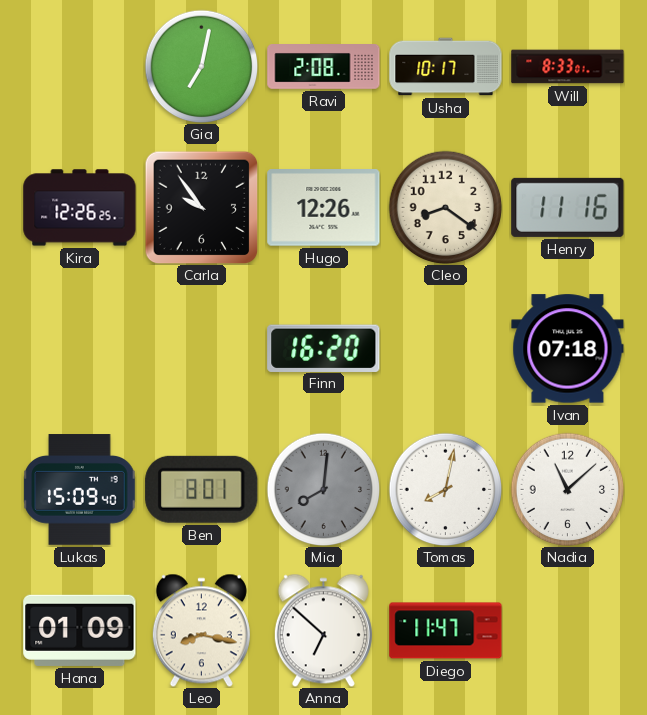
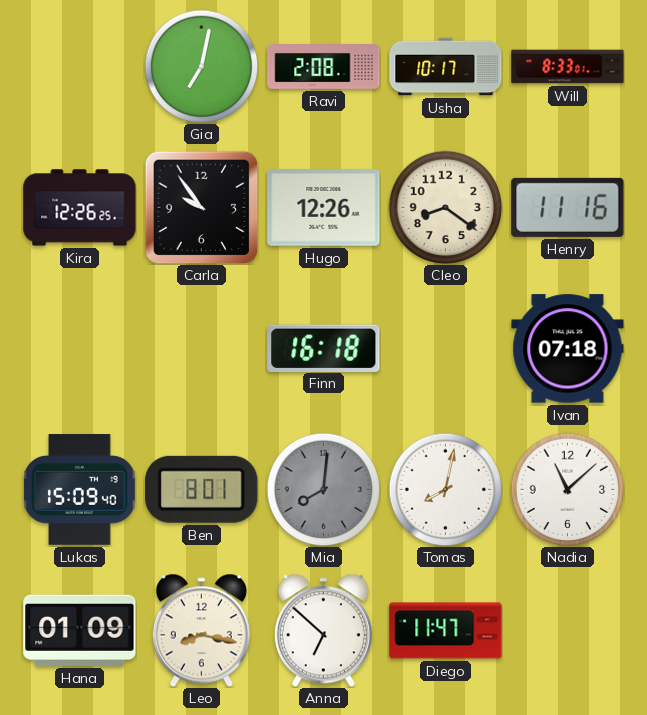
Finn: 16:20 -> 16:18 (324, 348)
